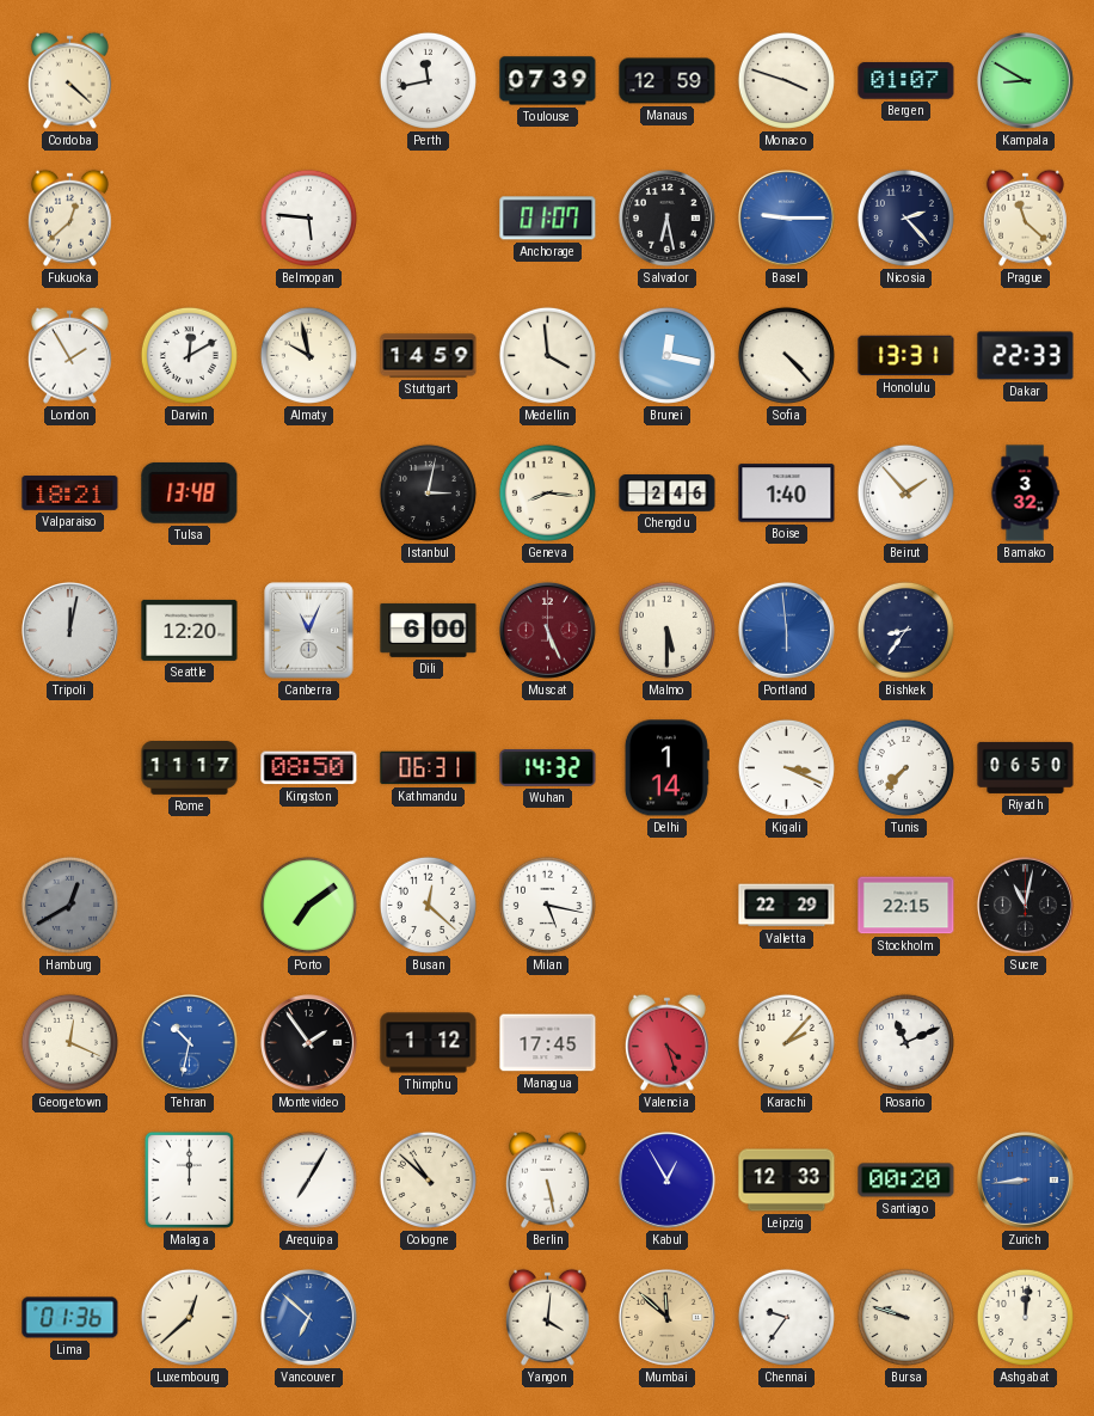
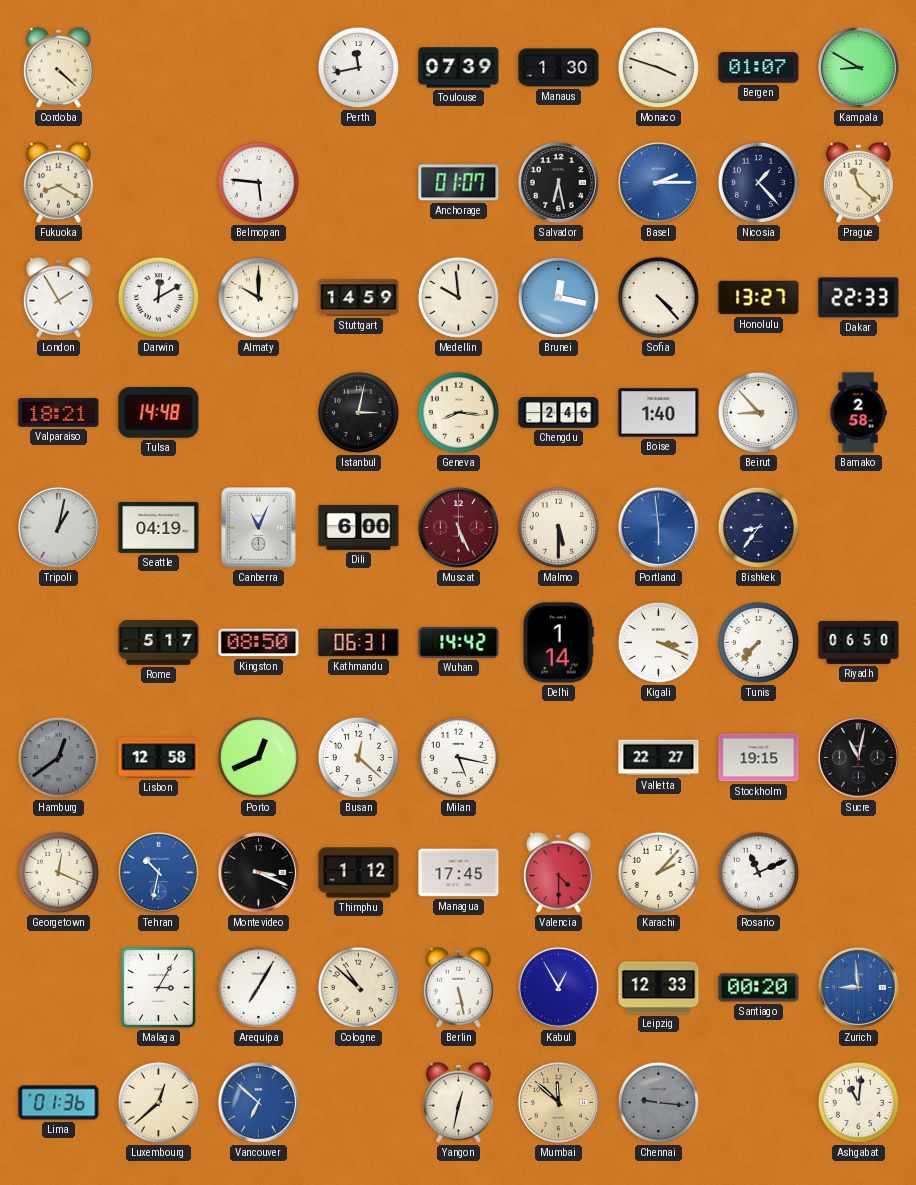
Manaus: 12:59 -> 1:30 (559, 68)
Fukuoka: 12:38 -> 8:20 (58, 182)
Basel: 9:15 -> 2:15 (658, 182)
Nicosia: 2:23 -> 1:23 (758, 182)
Almaty: 9:58 -> 10:00 (258, 297)
Medellin: 3:59 -> 9:59 (458, 297)
Honolulu: 13:31 -> 13:27 (759, 298)
Tulsa: 13:48 -> 14:48 (159, 412)
Beirut: 1:53 -> 8:53 (758, 412)
Bamako: 3:32 -> 2:58 (858, 413)
Tripoli: 12:02 -> 1:02 (58, 527)
Seattle: 12:20 -> 04:19 (159, 527)
Rome: 11:17 -> 5:17 (159, 643)
Wuhan: 14:32 -> 14:42 (459, 643)
Hamburg: 12:40 -> 12:39 (58, 757)
Lisbon: none -> 12:58 (159, 758)
Porto: 7:09 -> 12:41 (258, 757)
Valletta: 22:29 -> 22:27 (659, 758)
Stockholm: 22:15 -> 19:15 (759, 758)
Montevideo: 1:54 -> 3:19 (258, 872)
Valencia: 4:27 -> 4:30 (558, 872)
Malaga: 12:00 -> 3:05 (158, 987)
Zurich: 8:44 -> 8:59 (858, 987)
Yangon: 4:01 -> 12:32 (458, 1102)
Chennai: 9:36 -> 9:16 (658, 1102)
Chennai dial: white -> grey (658, 1102)
Bursa: 9:48 -> none (905, 1317)
Ashgabat: 12:01 -> 11:01 (858, 1102)
